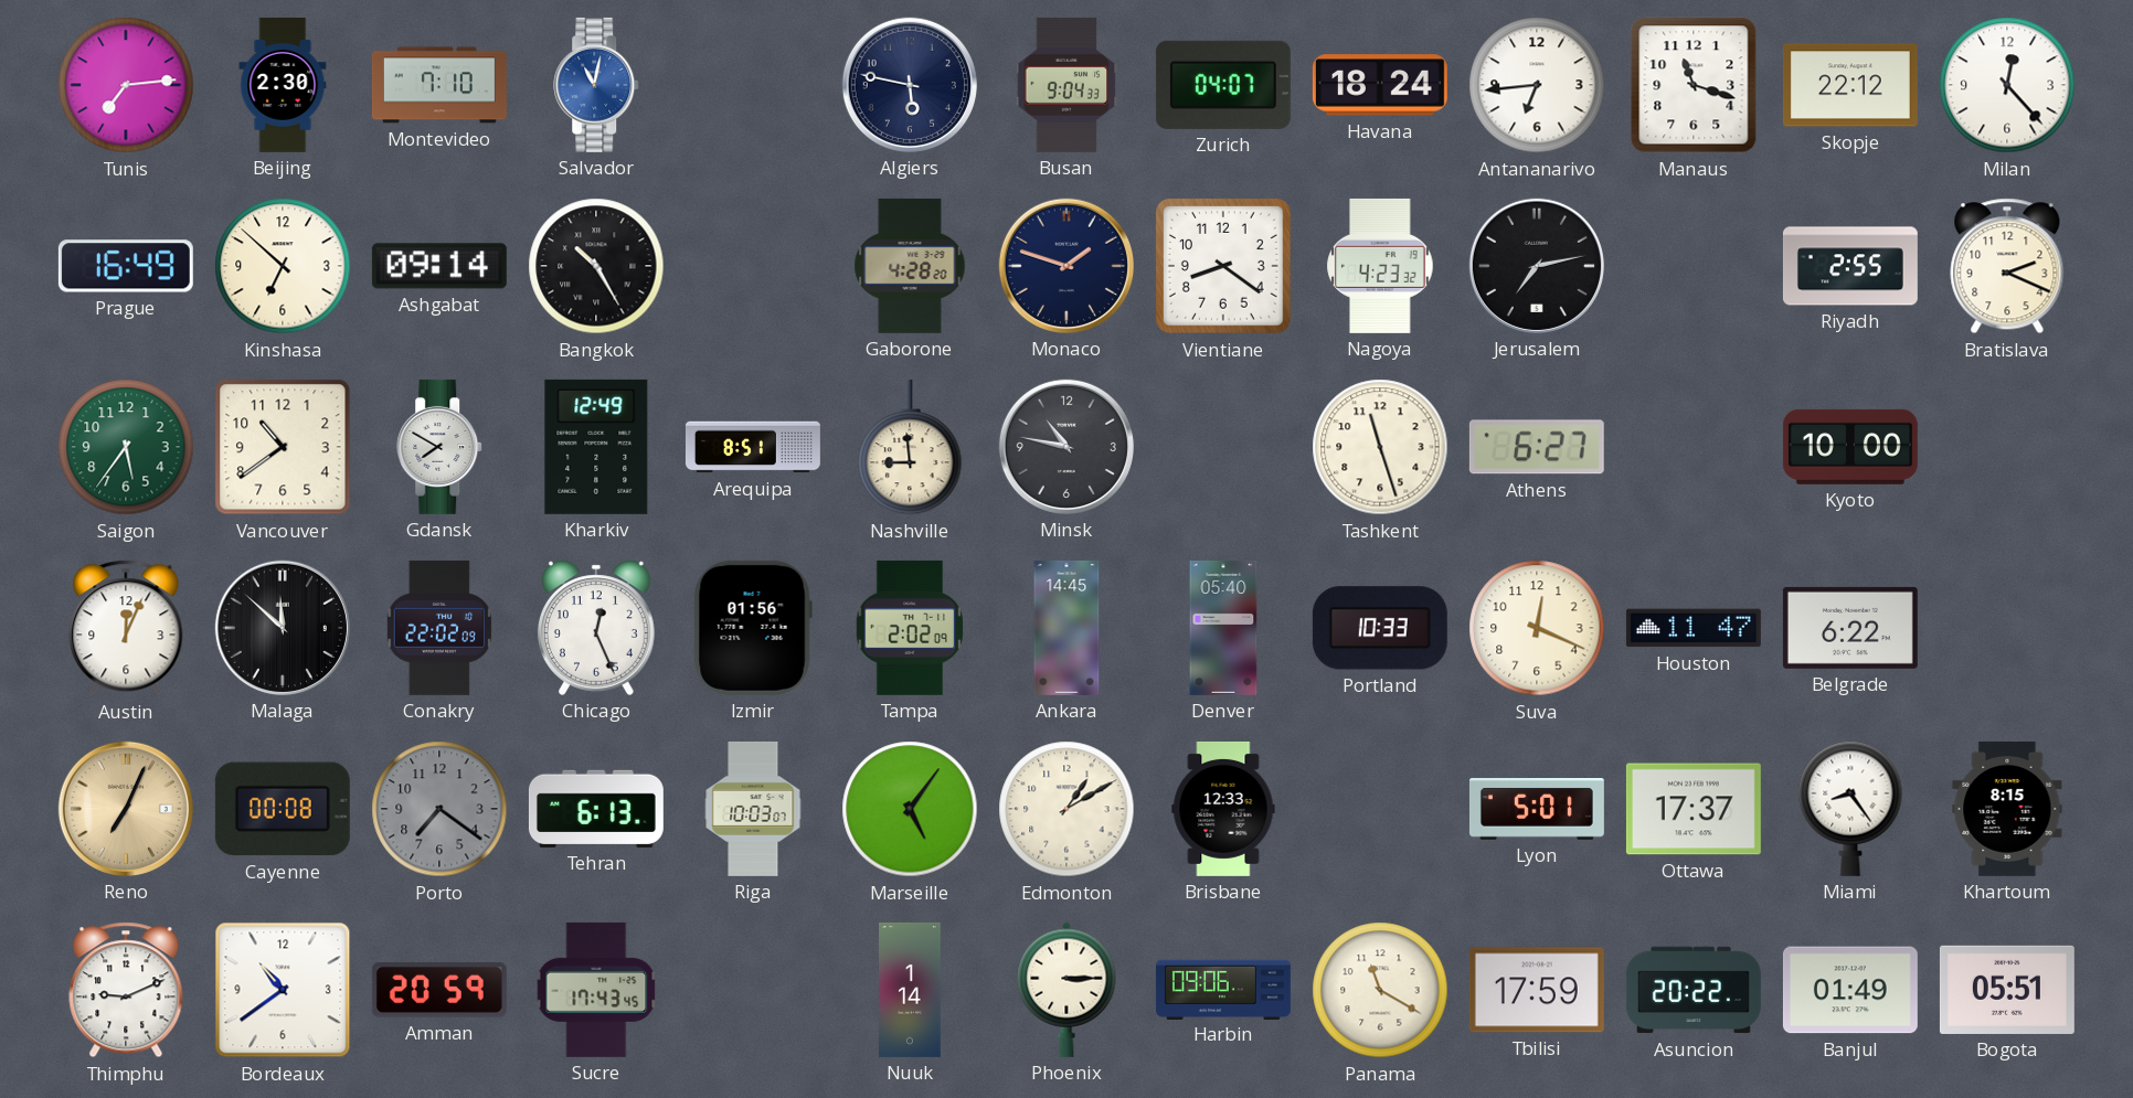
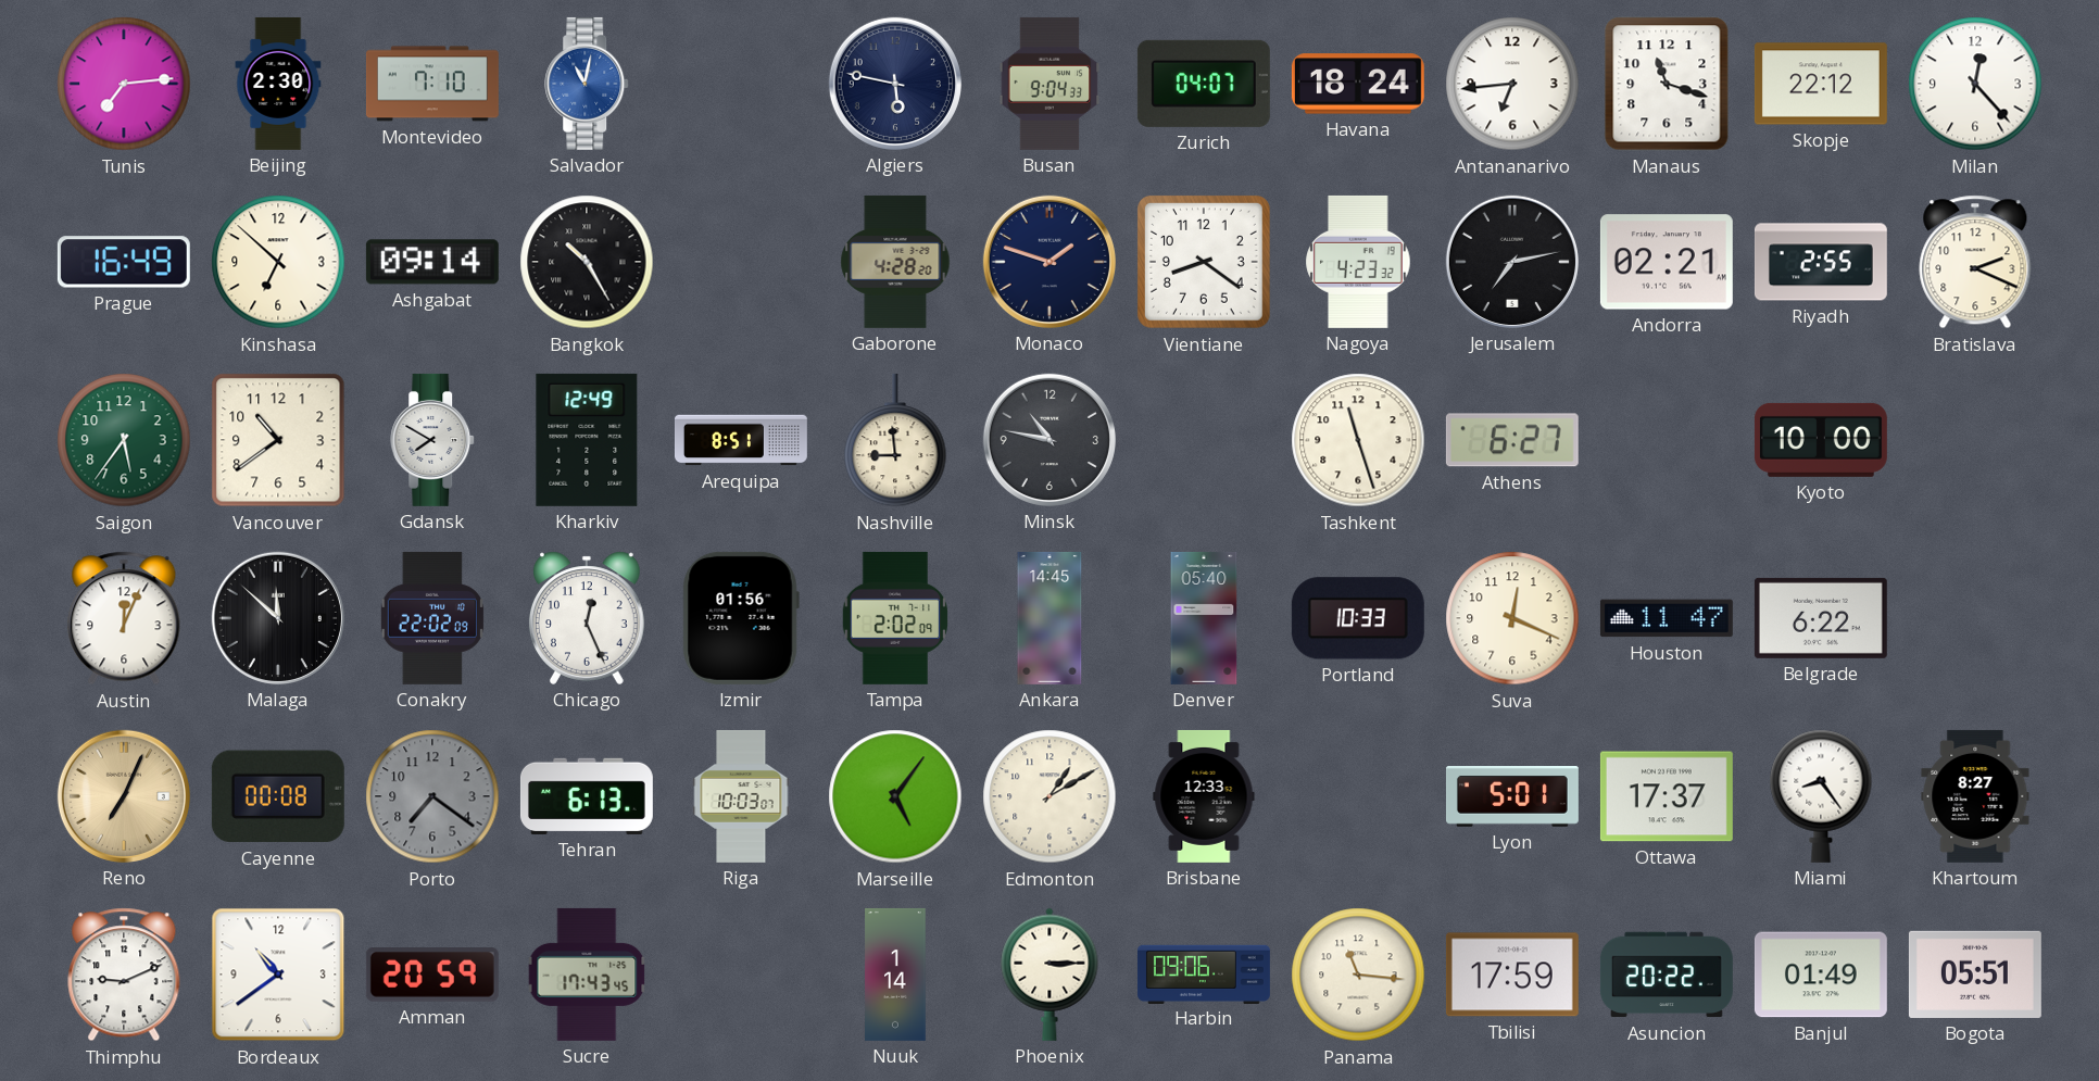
Andorra: none -> 02:21 (1667, 262)
Khartoum: 8:15 -> 8:27 (1975, 796)
Panama: 11:20 -> 11:16 (1358, 975)
